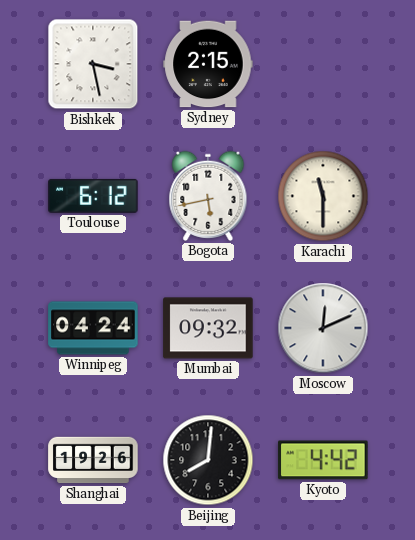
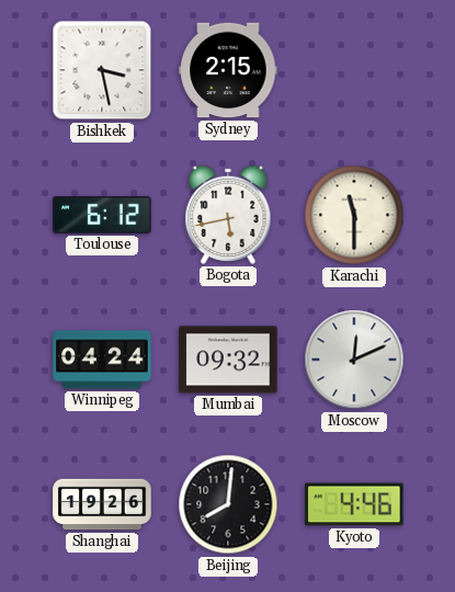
Kyoto: 4:42 -> 4:46 (354, 504)
